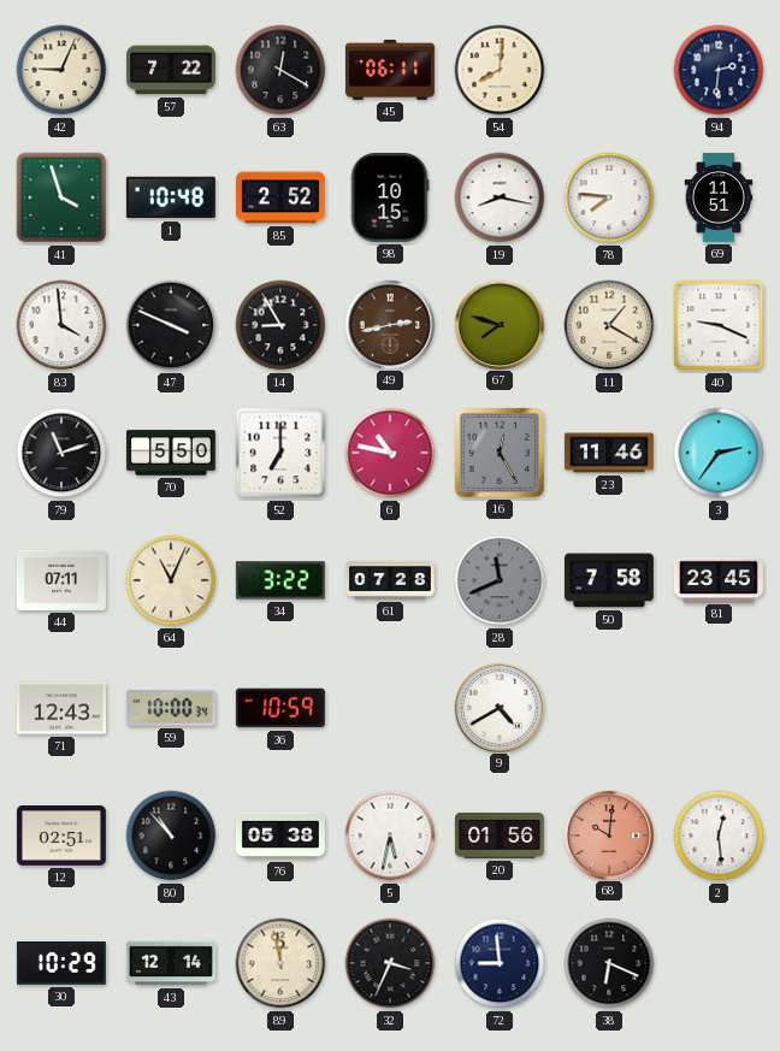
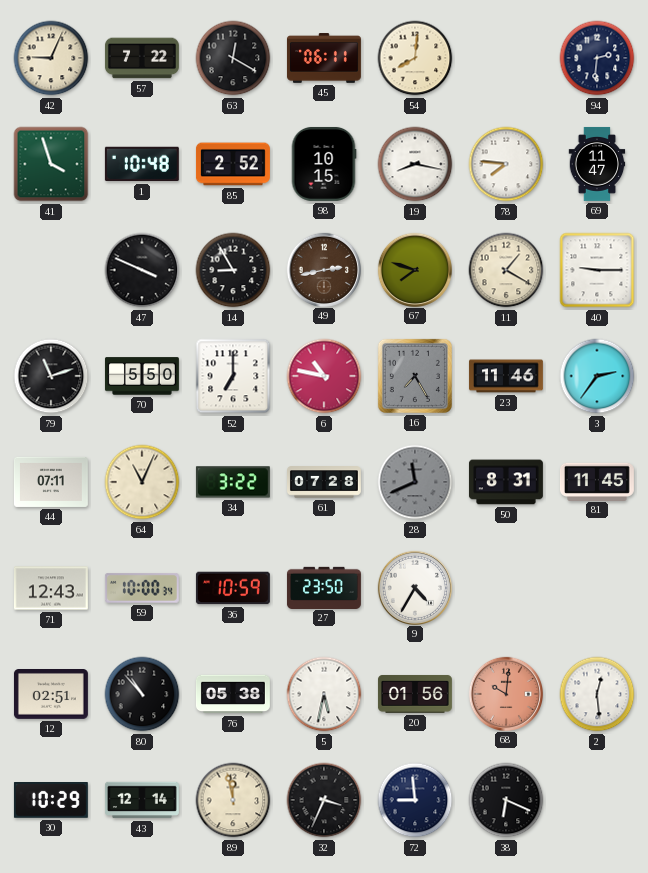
69: 11:51 -> 11:47 (597, 164)
83: 3:59 -> none (61, 325)
40: 9:19 -> 9:15 (597, 270)
16: 12:25 -> 7:25 (415, 376)
50: 7:58 -> 8:31 (506, 482)
81: 23:45 -> 11:45 (597, 481)
27: none -> 23:50 (324, 587)
9: 4:40 -> 4:35 (414, 587)
